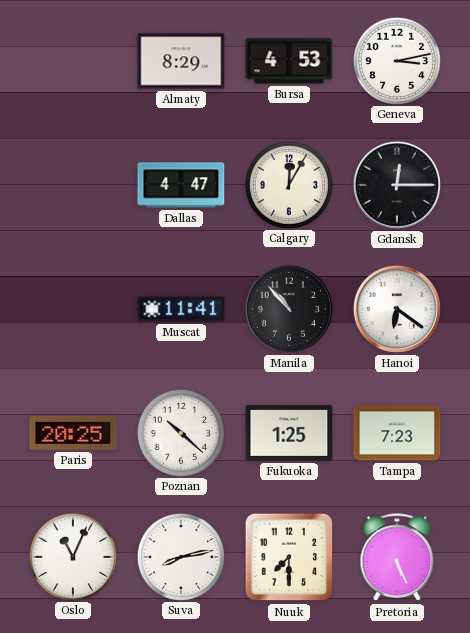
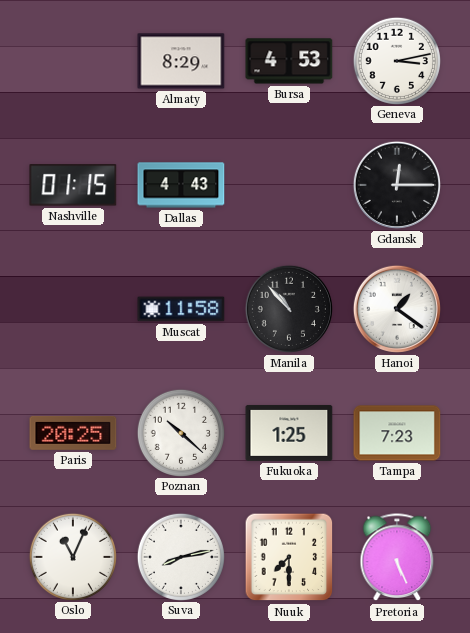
Nashville: none -> 01:15 (73, 185)
Dallas: 4:47 -> 4:43 (181, 185)
Calgary: 12:05 -> none (288, 184)
Muscat: 11:41 -> 11:58 (181, 309)
Hanoi: 6:21 -> 1:21 (397, 309)
